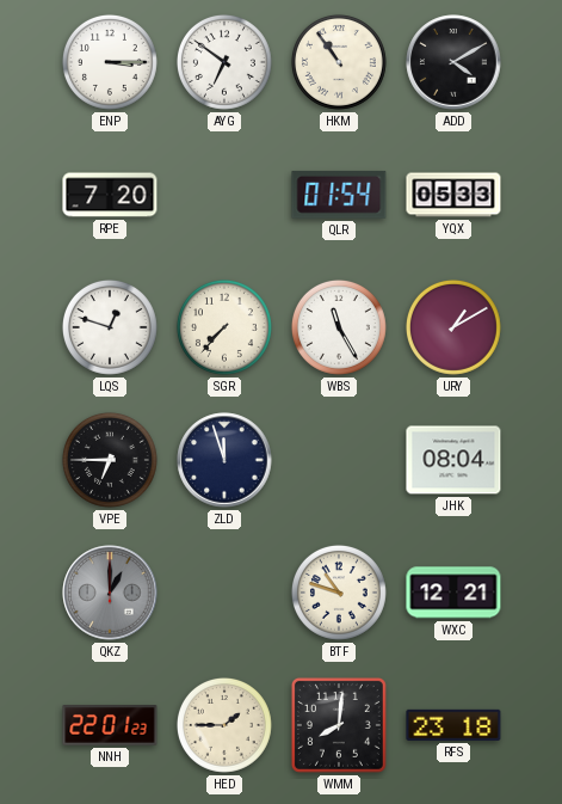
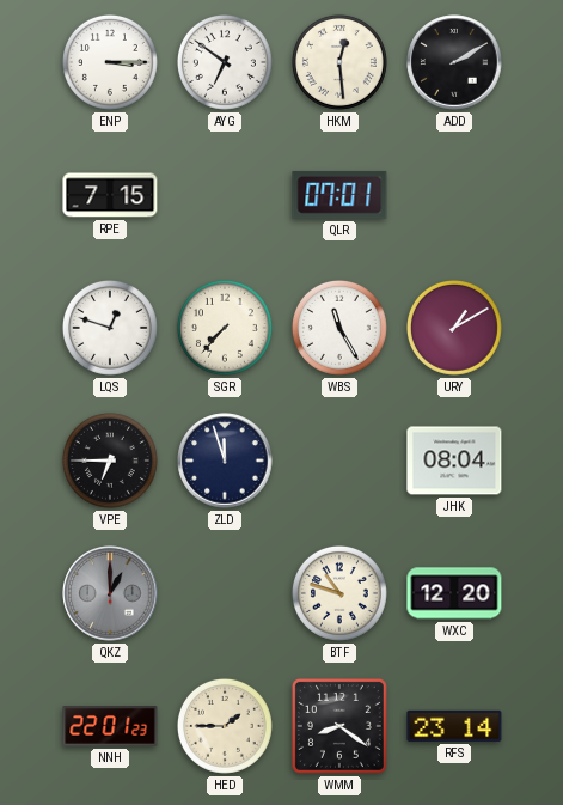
HKM: 10:54 -> 12:29 (339, 62)
ADD: 4:10 -> 2:10 (454, 62)
RPE: 7:20 -> 7:15 (110, 195)
QLR: 01:54 -> 07:01 (339, 195)
YQX: 05:33 -> none (453, 195)
WXC: 12:21 -> 12:20 (454, 593)
WMM: 8:01 -> 8:21 (339, 726)
RFS: 23:18 -> 23:14 (454, 726)
